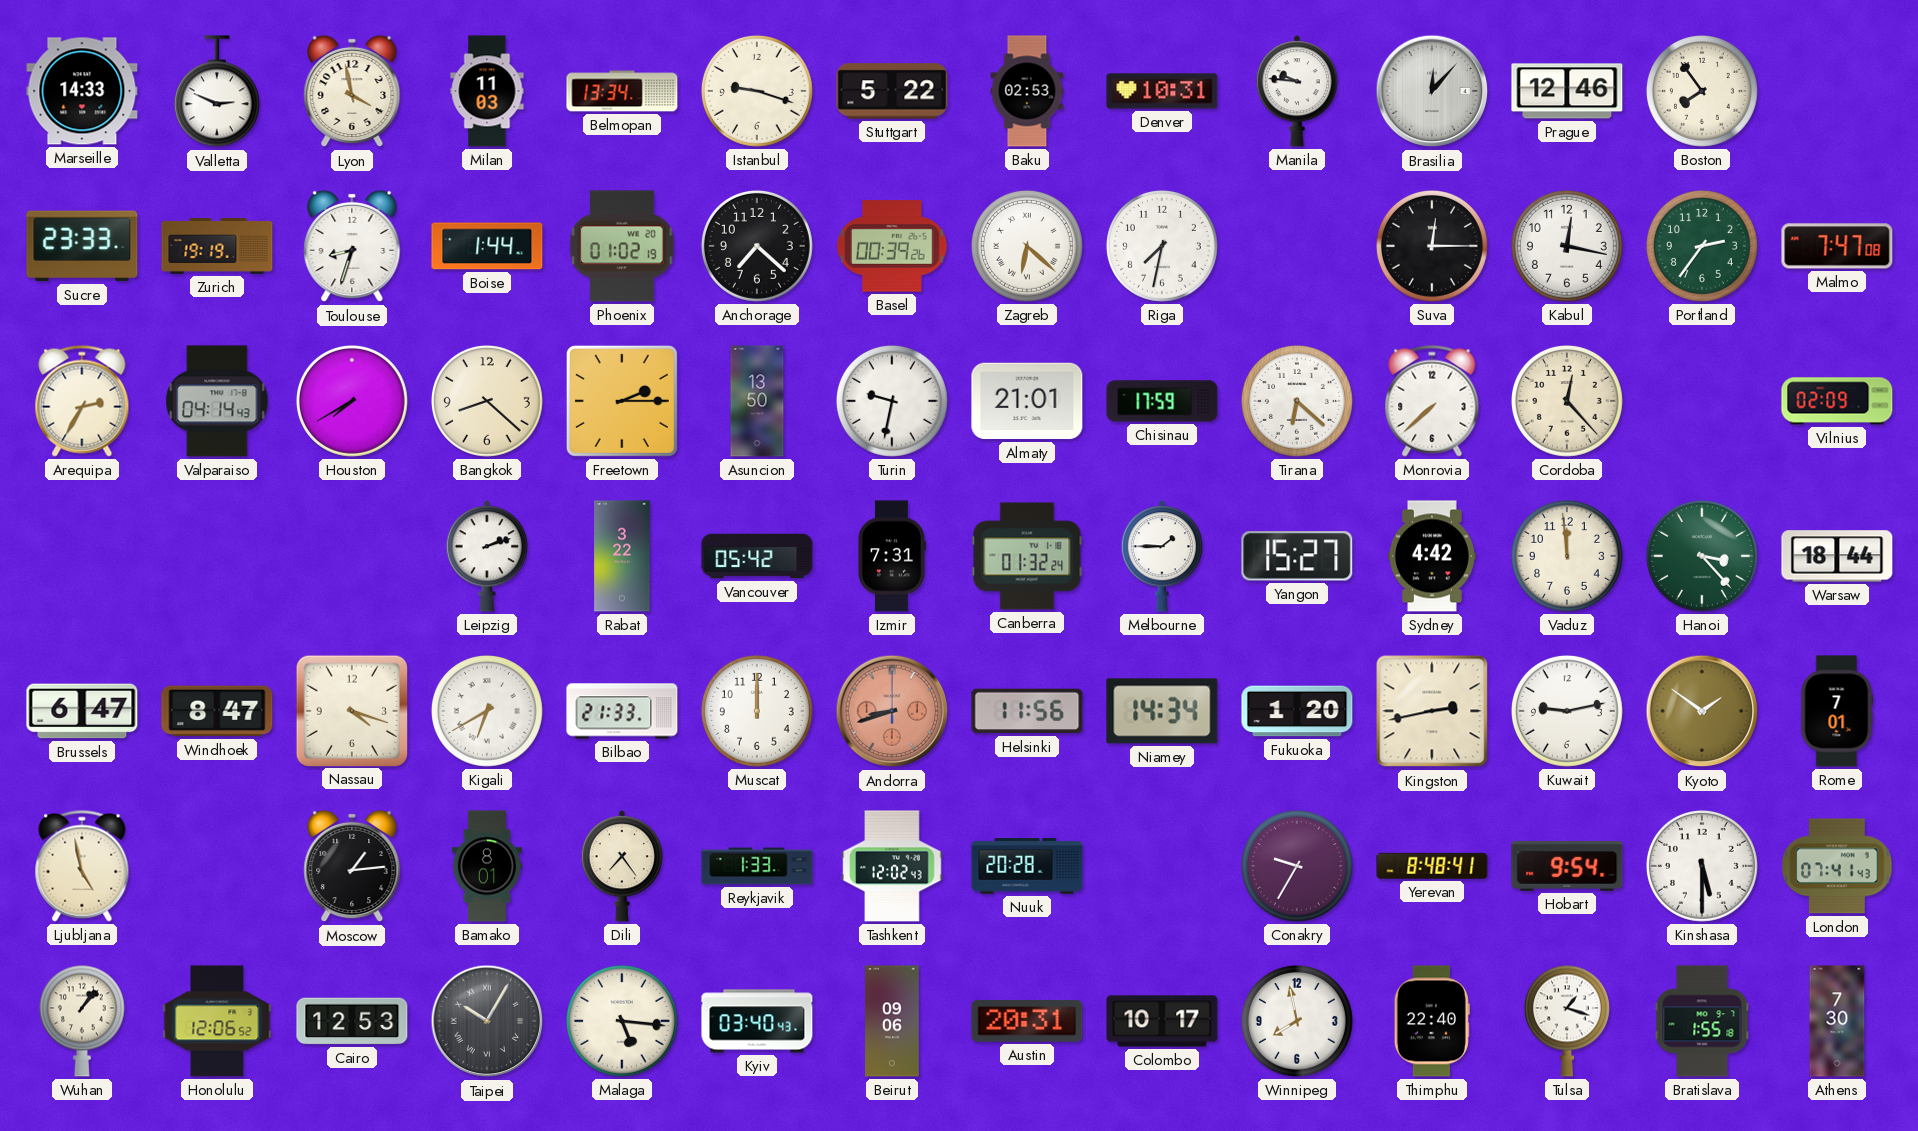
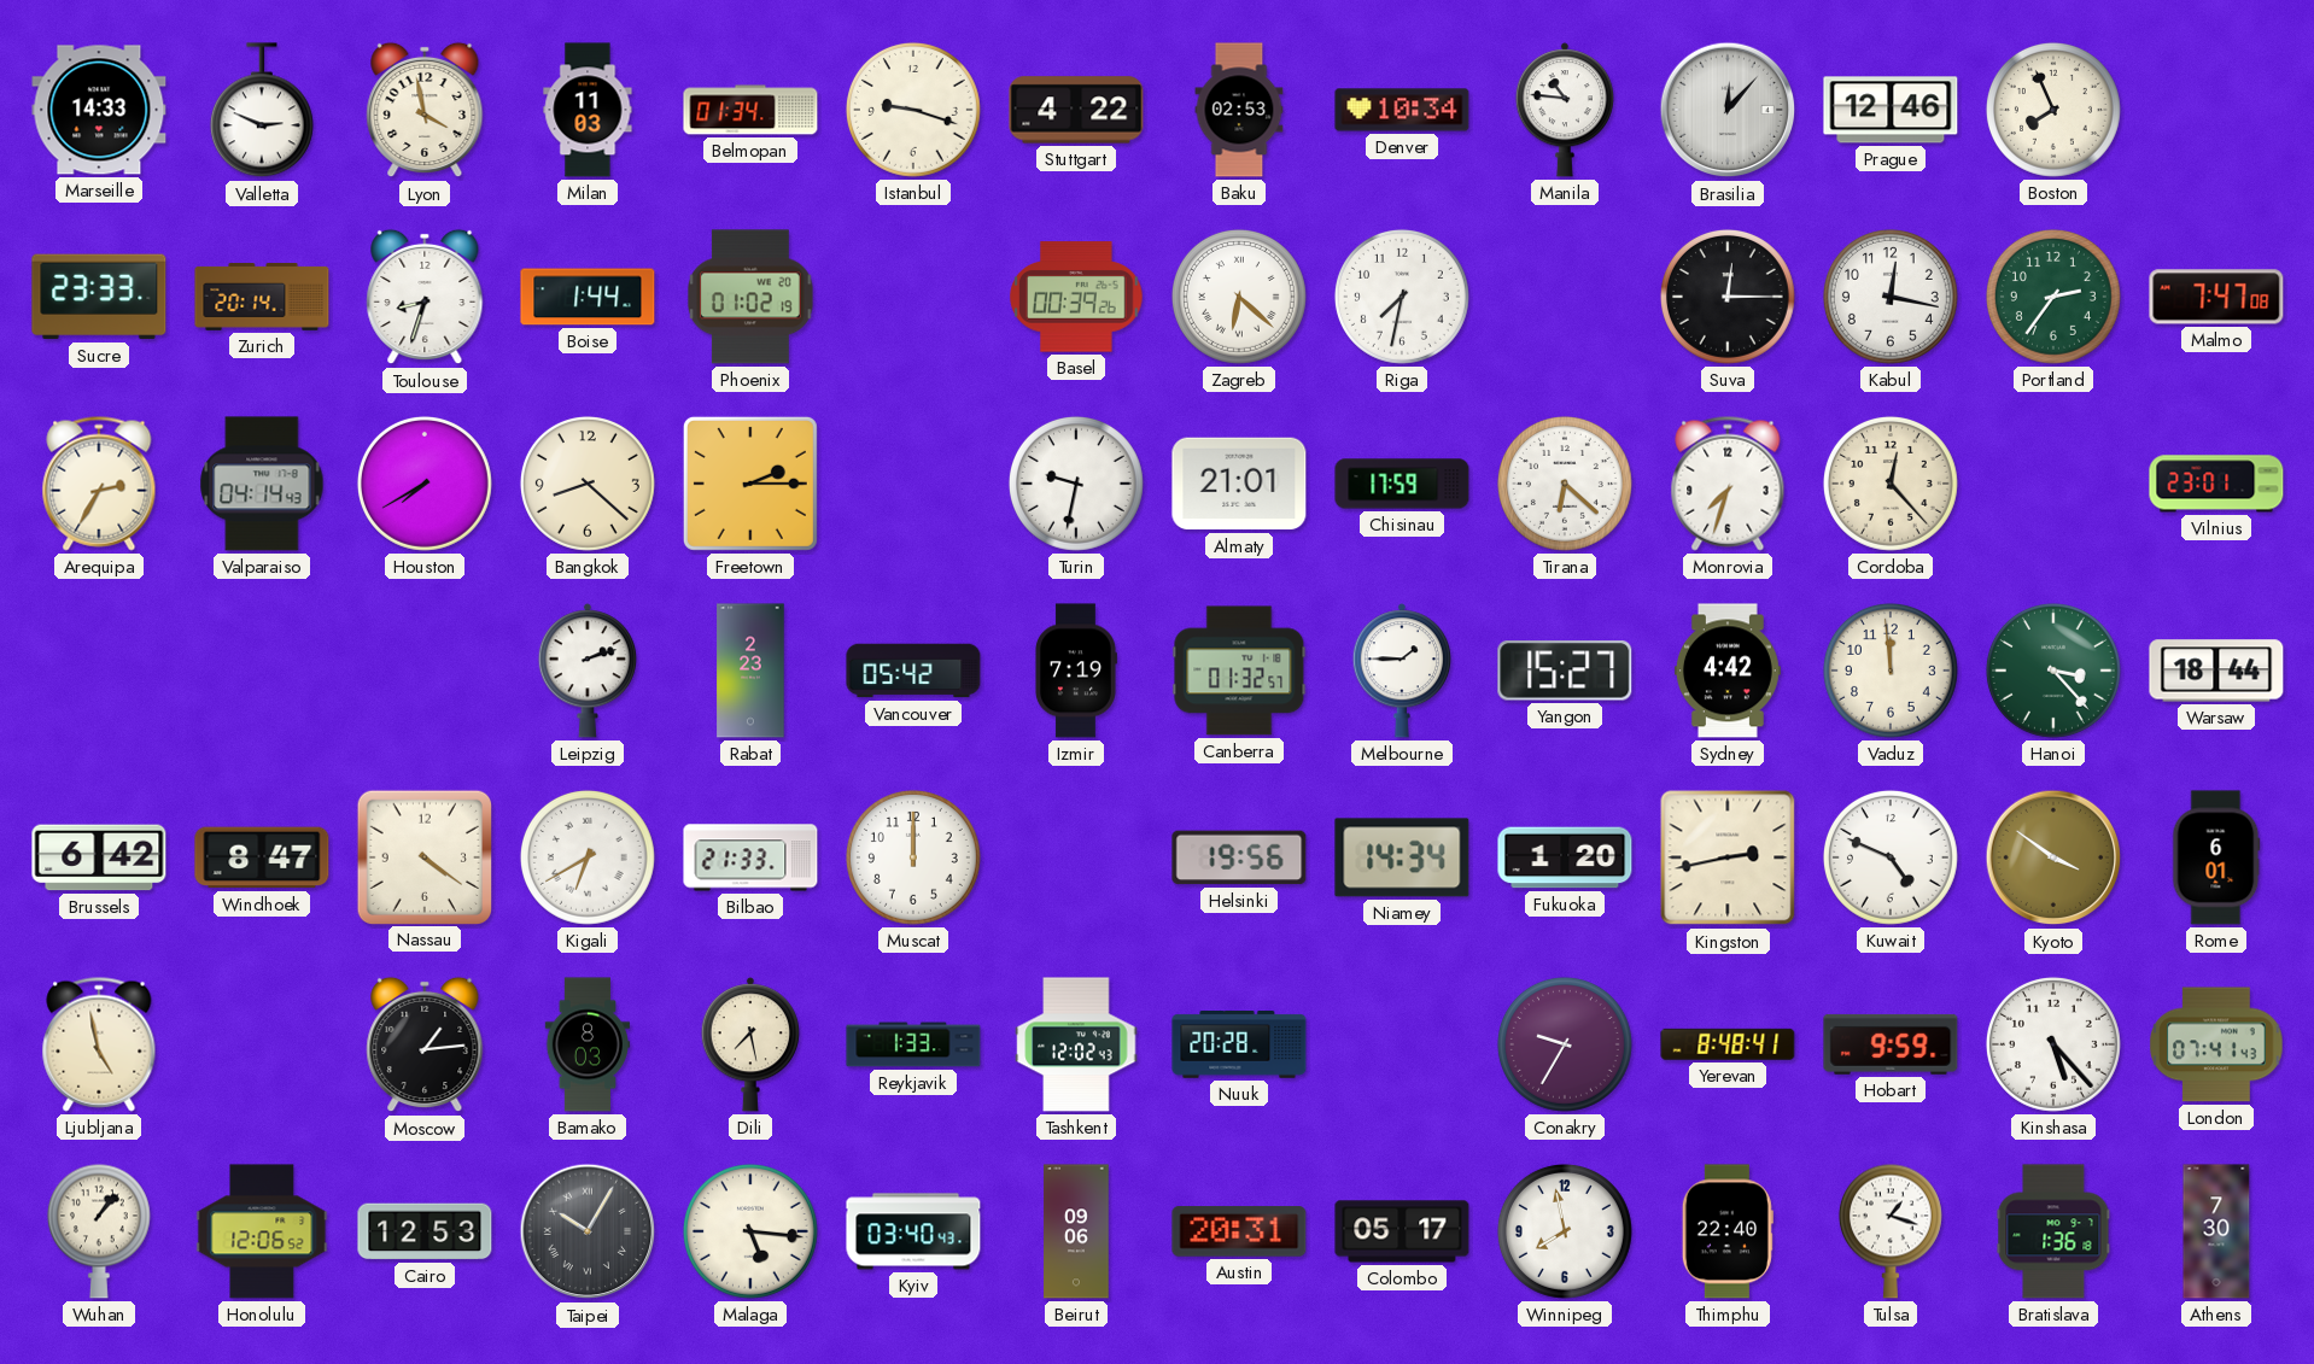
Belmopan: 13:34 -> 01:34 (750, 110)
Stuttgart: 5:22 -> 4:22 (1076, 110)
Denver: 10:31 -> 10:34 (1402, 110)
Manila: 9:46 -> 10:46 (1565, 110)
Boston: 7:54 -> 7:56 (2053, 110)
Zurich: 19:19 -> 20:14 (262, 298)
Anchorage: 7:22 -> none (757, 246)
Asuncion: 13:50 -> none (757, 401)
Monrovia: 7:38 -> 7:33 (1728, 484)
Vilnius: 02:09 -> 23:01 (2216, 484)
Rabat: 3:22 -> 2:23 (750, 671)
Izmir: 7:31 -> 7:19 (1076, 671)
Canberra: 01:32:24 -> 01:32:57 (1239, 671)
Brussels: 6:47 -> 6:42 (99, 857)
Nassau: 4:18 -> 4:21 (423, 856)
Andorra: 8:42 -> none (892, 711)
Helsinki: 11:56 -> 19:56 (1239, 857)
Kuwait: 9:13 -> 4:49 (1891, 857)
Kyoto: 1:51 -> 3:51 (2053, 857)
Rome: 7:01 -> 6:01 (2216, 857)
Bamako: 8:01 -> 8:03 (588, 1044)
Dili: 7:24 -> 7:28 (750, 1044)
Hobart: 9:54 -> 9:59 (1891, 1044)
Kinshasa: 5:30 -> 5:23 (2053, 1044)
Colombo: 10:17 -> 05:17 (1402, 1231)
Bratislava: 1:55 -> 1:36 (2053, 1231)
